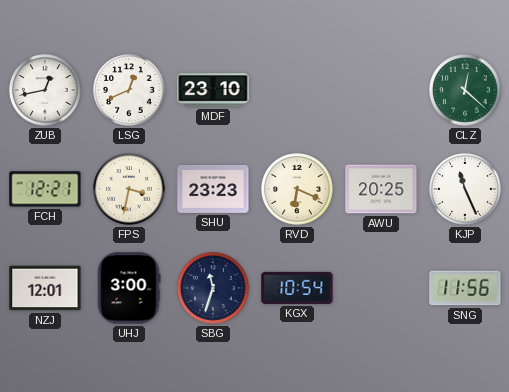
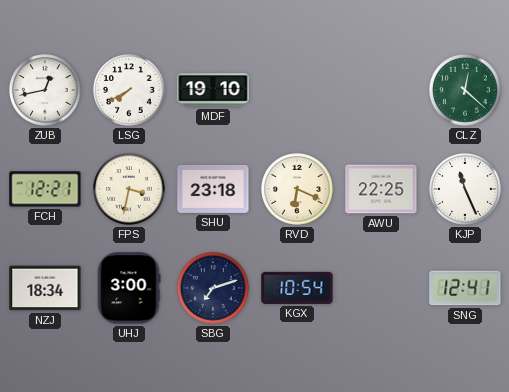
LSG: 12:41 -> 7:40 (129, 90)
MDF: 23:10 -> 19:10 (213, 90)
SHU: 23:23 -> 23:18 (213, 190)
AWU: 20:25 -> 22:25 (381, 189)
NZJ: 12:01 -> 18:34 (45, 288)
SBG: 11:33 -> 7:12 (213, 288)
SNG: 11:56 -> 12:41 (465, 288)
